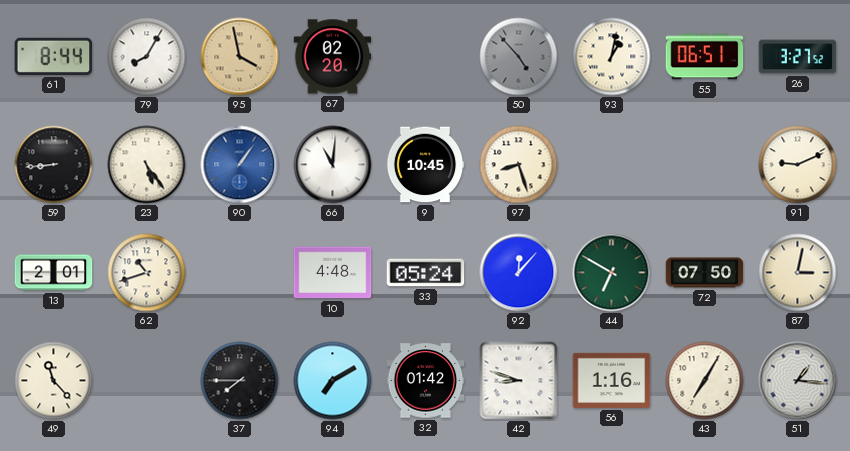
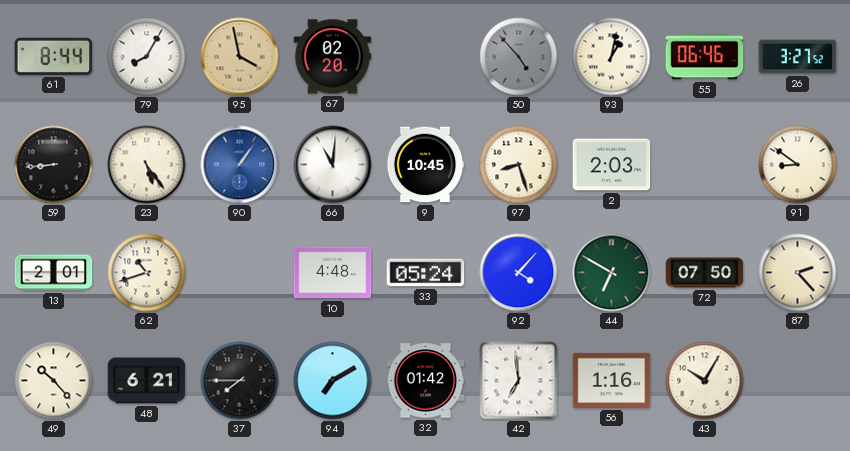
55: 06:51 -> 06:46 (705, 57)
2: none -> 2:03 (612, 165)
91: 9:11 -> 8:51 (798, 165)
92: 12:07 -> 4:07 (519, 273)
87: 3:02 -> 2:23 (798, 273)
49: 11:23 -> 10:23 (54, 381)
48: none -> 6:21 (147, 381)
42: 8:48 -> 6:59 (519, 381)
43: 7:05 -> 10:05 (705, 381)
51: 1:16 -> none (798, 381)
